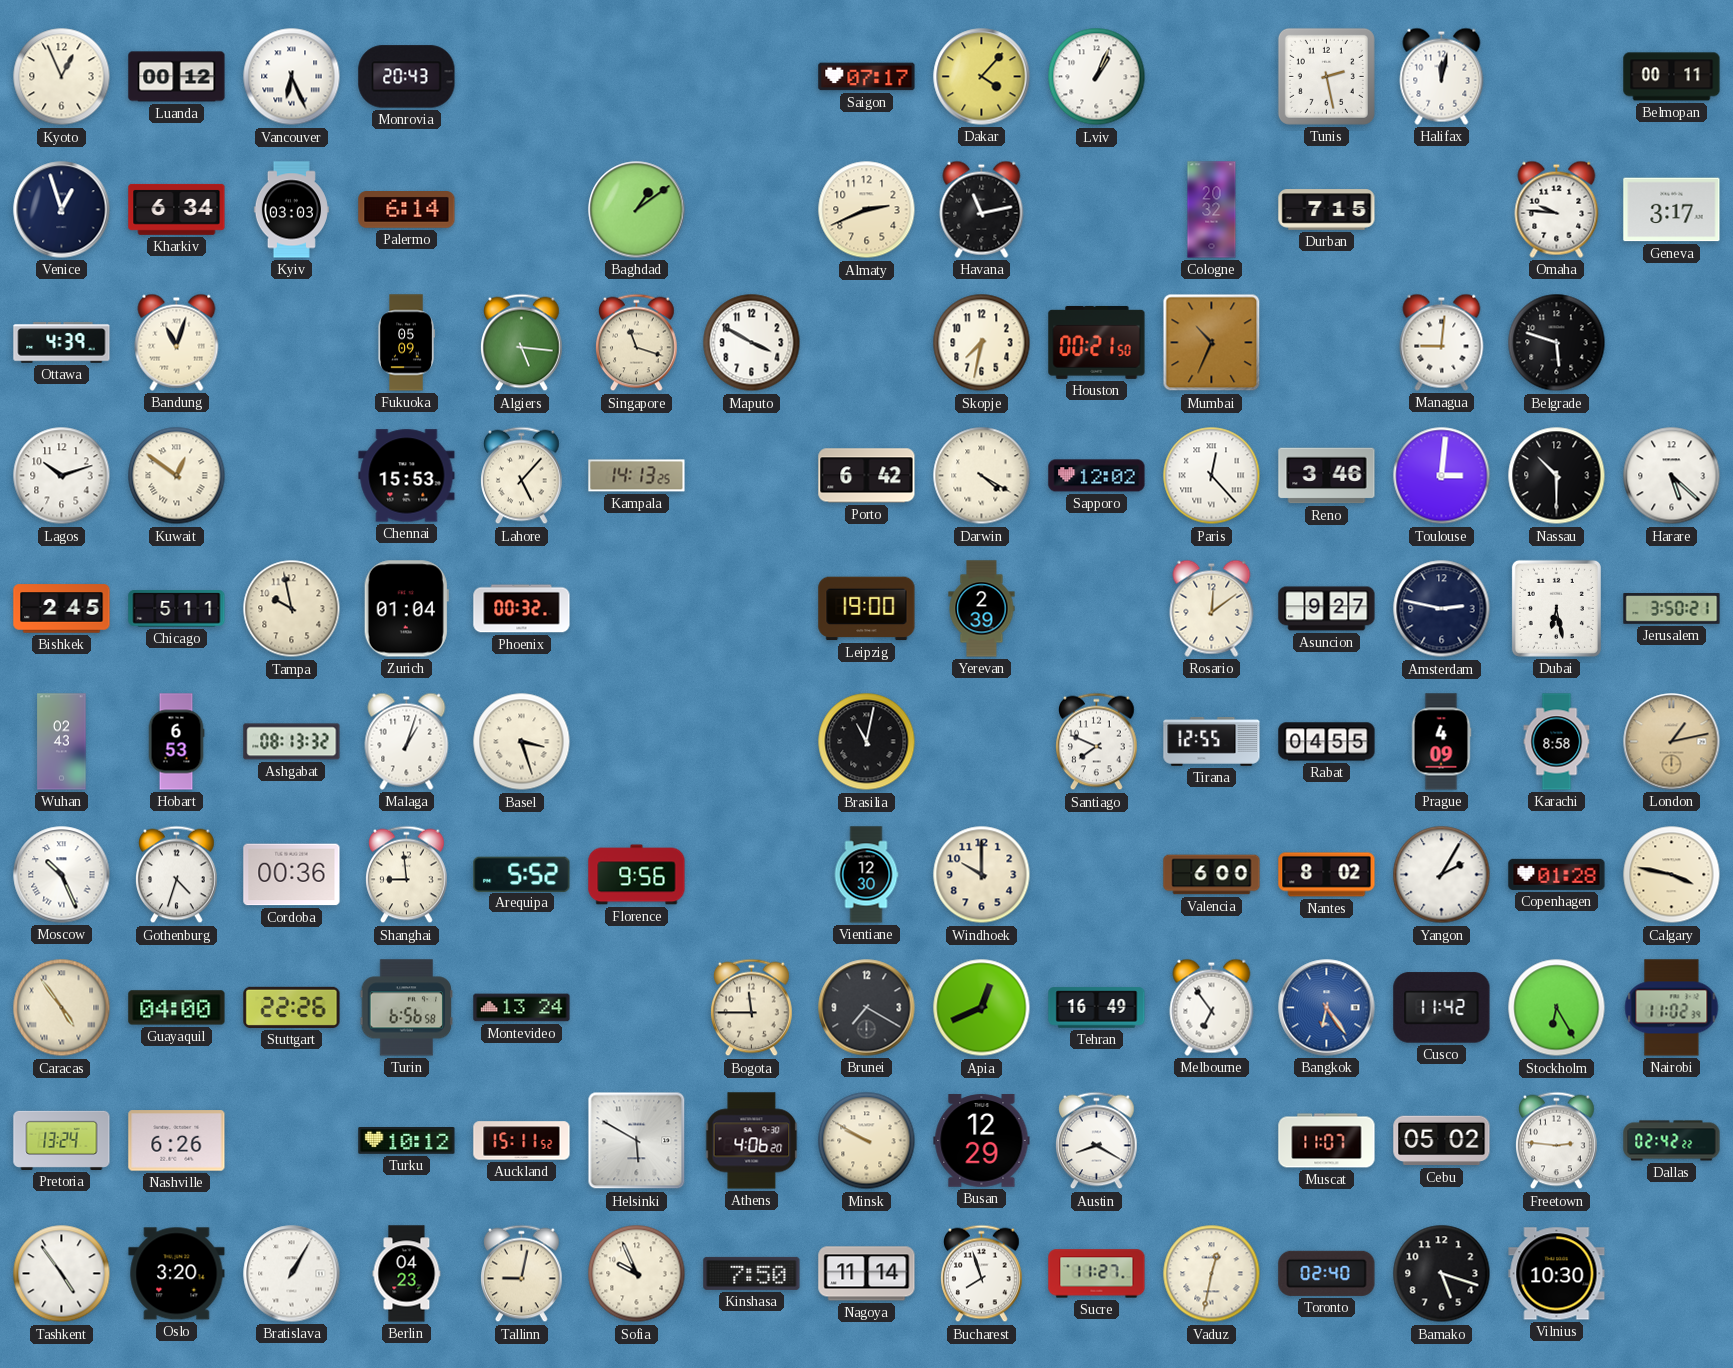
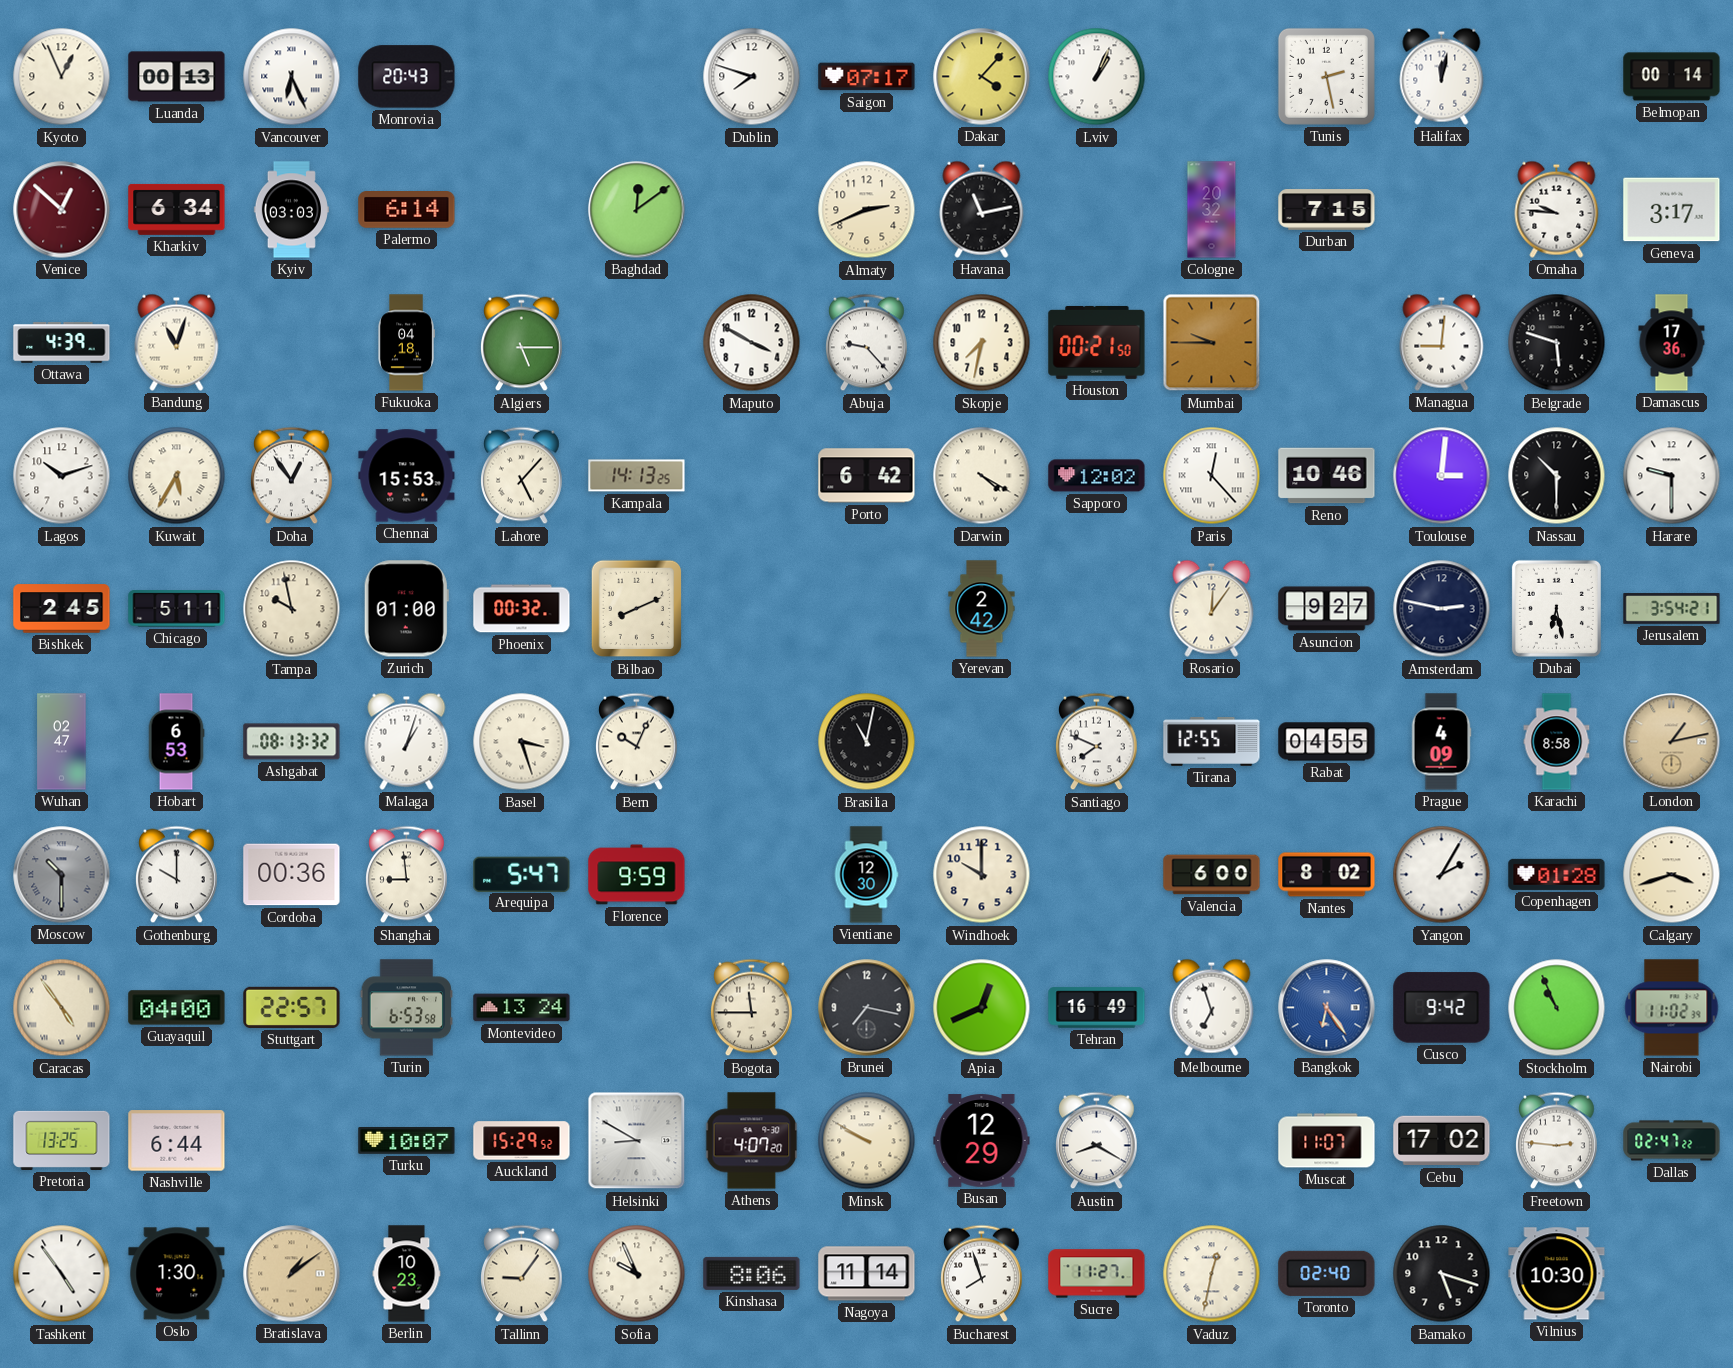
Luanda: 00:12 -> 00:13 (177, 77)
Dublin: none -> 7:48 (752, 77)
Belmopan: 00:11 -> 00:14 (1672, 77)
Venice: 12:57 -> 12:52 (62, 210)
Venice dial: navy -> burgundy (62, 210)
Baghdad: 1:09 -> 12:09 (637, 210)
Fukuoka: 05:09 -> 04:18 (407, 343)
Algiers: 5:16 -> 5:15 (522, 343)
Singapore: 11:18 -> none (637, 343)
Abuja: none -> 9:23 (867, 343)
Mumbai: 10:34 -> 9:45 (1212, 343)
Damascus: none -> 17:36 (1672, 343)
Kuwait: 12:51 -> 5:35 (177, 476)
Doha: none -> 12:54 (292, 476)
Reno: 3:46 -> 10:46 (1327, 476)
Harare: 5:22 -> 9:30 (1672, 476)
Zurich: 01:04 -> 01:00 (406, 609)
Bilbao: none -> 8:11 (637, 609)
Leipzig: 19:00 -> none (867, 609)
Yerevan: 2:39 -> 2:42 (982, 609)
Rosario: 12:09 -> 12:06 (1212, 608)
Jerusalem: 3:50 -> 3:54 (1672, 609)
Wuhan: 02:43 -> 02:47 (62, 742)
Bern: none -> 10:04 (637, 742)
Moscow: 10:26 -> 10:30 (62, 875)
Moscow dial: white -> grey (62, 875)
Gothenburg: 4:33 -> 10:00 (177, 875)
Arequipa: 5:52 -> 5:47 (522, 874)
Florence: 9:56 -> 9:59 (637, 875)
Calgary: 3:47 -> 3:42 (1672, 875)
Stuttgart: 22:26 -> 22:57 (292, 1007)
Turin: 6:56 -> 6:53 (407, 1008)
Brunei: 7:20 -> 7:17 (867, 1008)
Melbourne: 6:54 -> 6:57 (1212, 1007)
Cusco: 11:42 -> 9:42 (1442, 1008)
Stockholm: 6:25 -> 10:56 (1557, 1008)
Pretoria: 13:24 -> 13:25 (62, 1140)
Nashville: 6:26 -> 6:44 (177, 1141)
Turku: 10:12 -> 10:07 (407, 1141)
Auckland: 15:11 -> 15:29 (522, 1141)
Helsinki: 5:50 -> 8:50 (637, 1141)
Athens: 4:06 -> 4:07 (752, 1141)
Cebu: 05:02 -> 17:02 (1442, 1141)
Dallas: 02:42 -> 02:47 (1672, 1141)
Oslo: 3:20 -> 1:30 (177, 1274)
Bratislava: 1:05 -> 1:09 (292, 1274)
Bratislava dial: white -> champagne (292, 1274)
Berlin: 04:23 -> 10:23 (407, 1274)
Tallinn: 9:02 -> 9:06 (522, 1274)
Kinshasa: 7:50 -> 8:06 (752, 1273)
